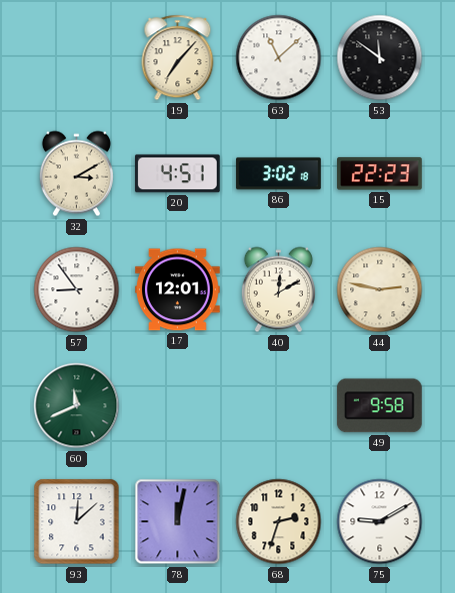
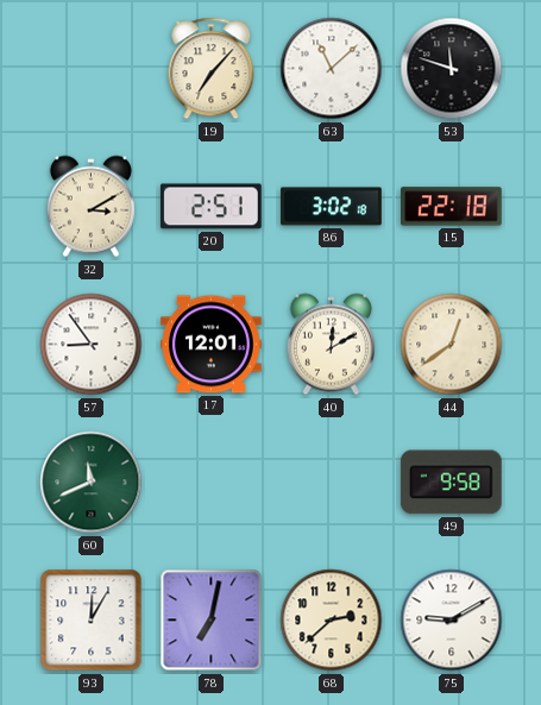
53: 11:51 -> 11:48 (452, 69)
20: 4:51 -> 2:51 (210, 207)
15: 22:23 -> 22:18 (452, 207)
44: 2:47 -> 12:39 (452, 345)
93: 12:08 -> 12:05 (92, 621)
78: 12:02 -> 7:02 (212, 621)
68: 2:33 -> 2:38 (332, 621)
